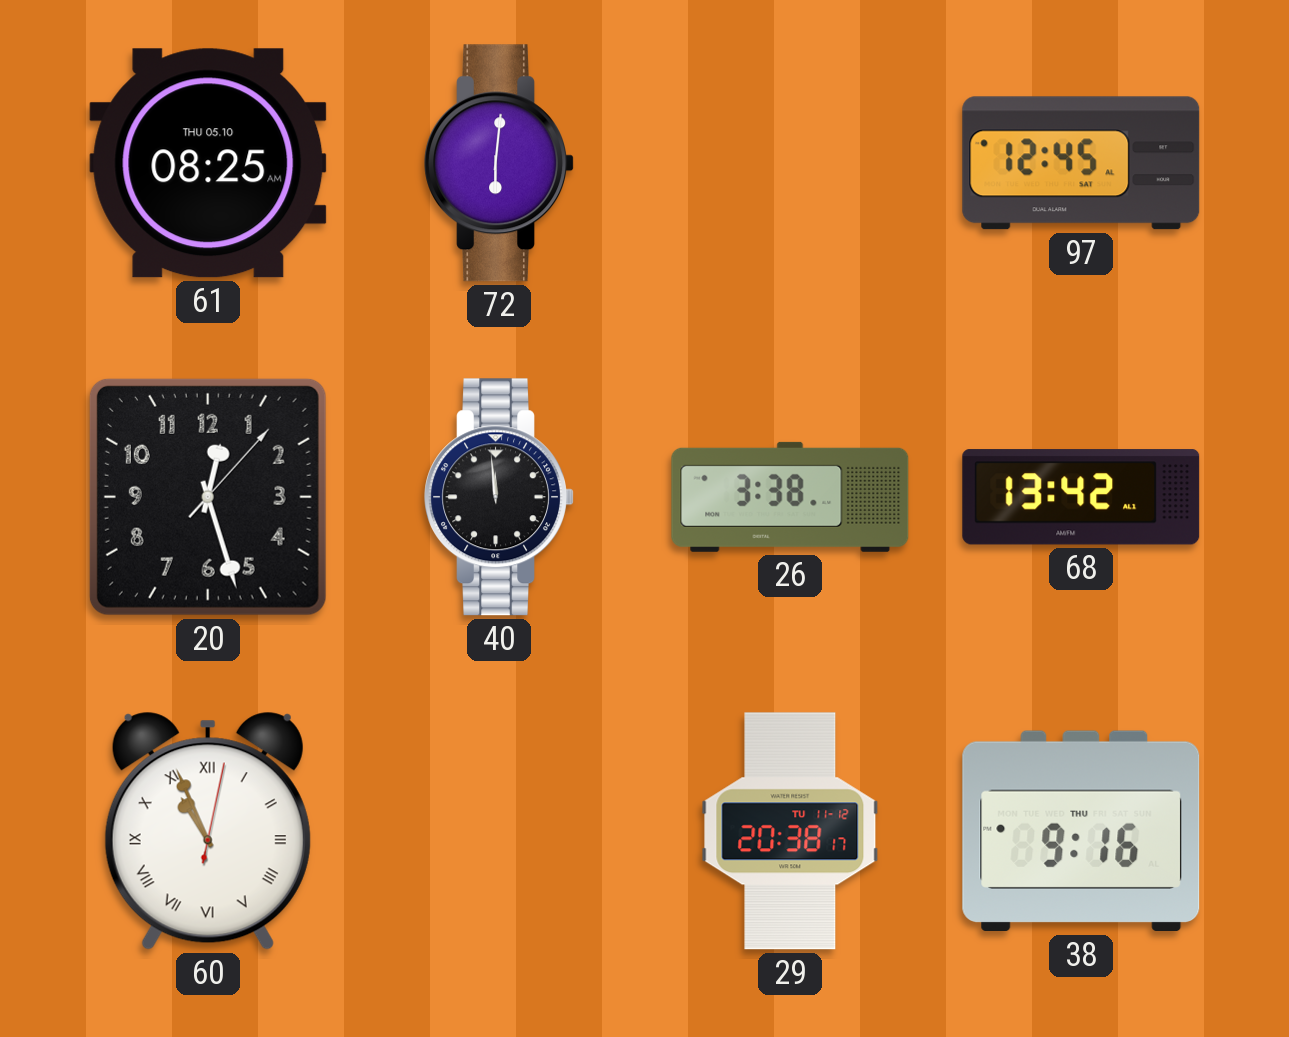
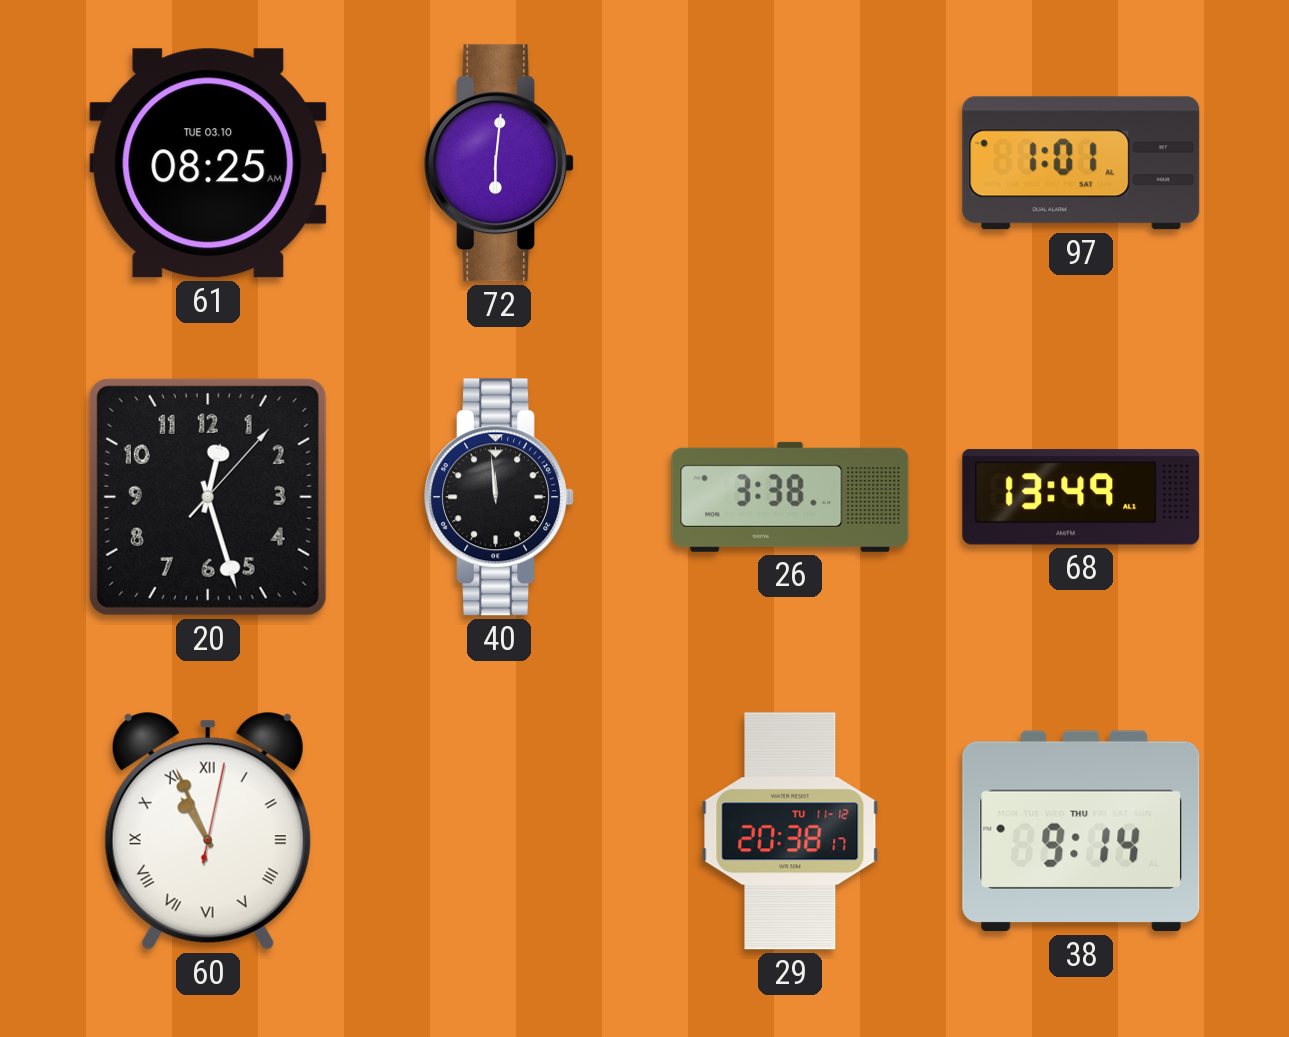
61 date: THU 05.10 -> TUE 03.10 (208, 163)
97: 12:45 -> 1:01 (1081, 163)
68: 13:42 -> 13:49 (1081, 497)
38: 9:16 -> 9:14 (1081, 831)
